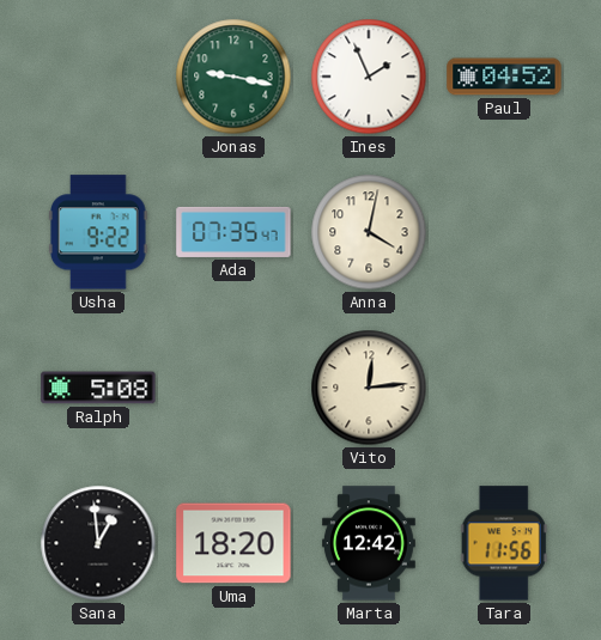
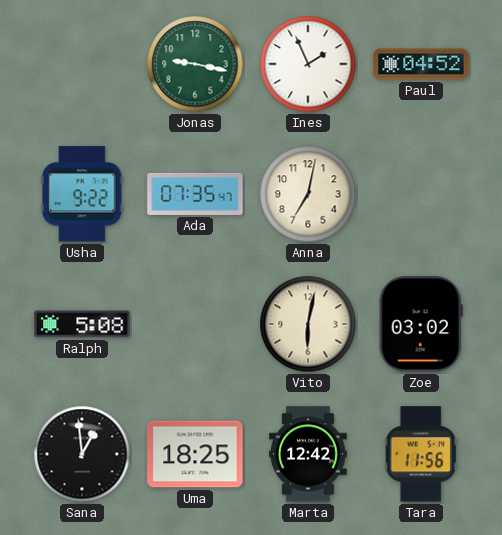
Anna: 4:02 -> 7:02 (308, 194)
Vito: 12:14 -> 6:02 (308, 324)
Zoe: none -> 03:02 (421, 324)
Uma: 18:20 -> 18:25 (195, 454)
